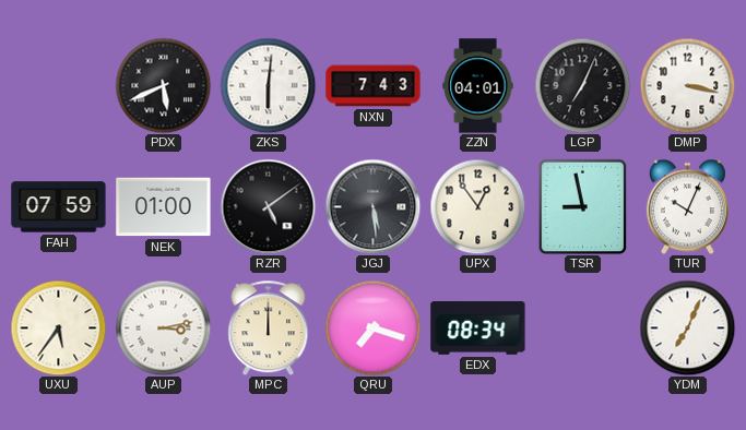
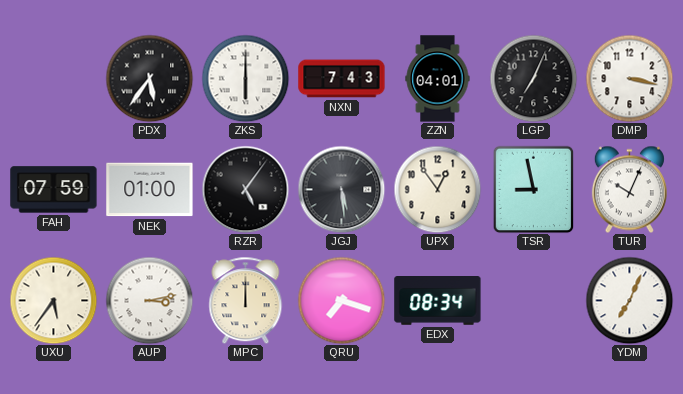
PDX: 5:41 -> 5:36 (149, 78)
ZKS: 6:01 -> 6:00 (245, 78)
RZR: 5:09 -> 5:06 (245, 189)
